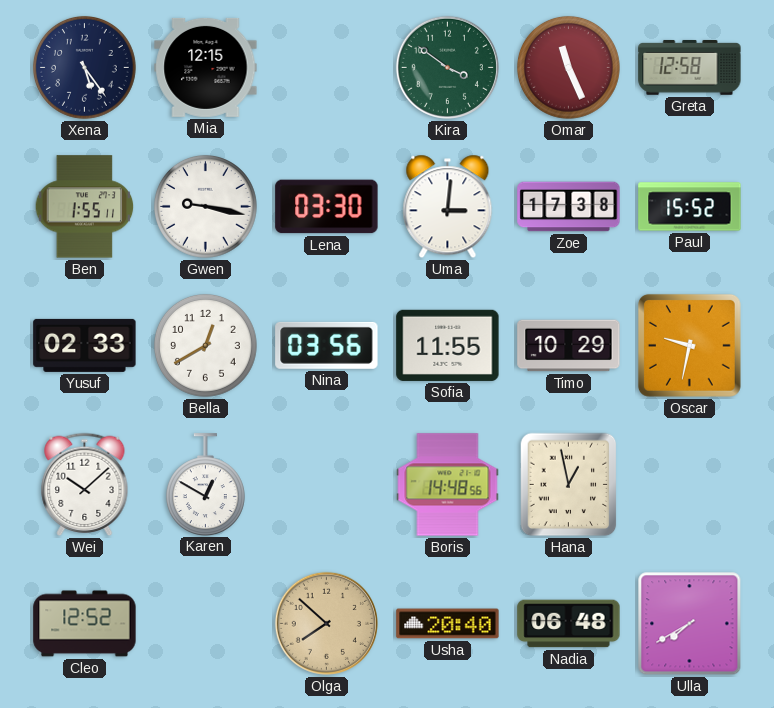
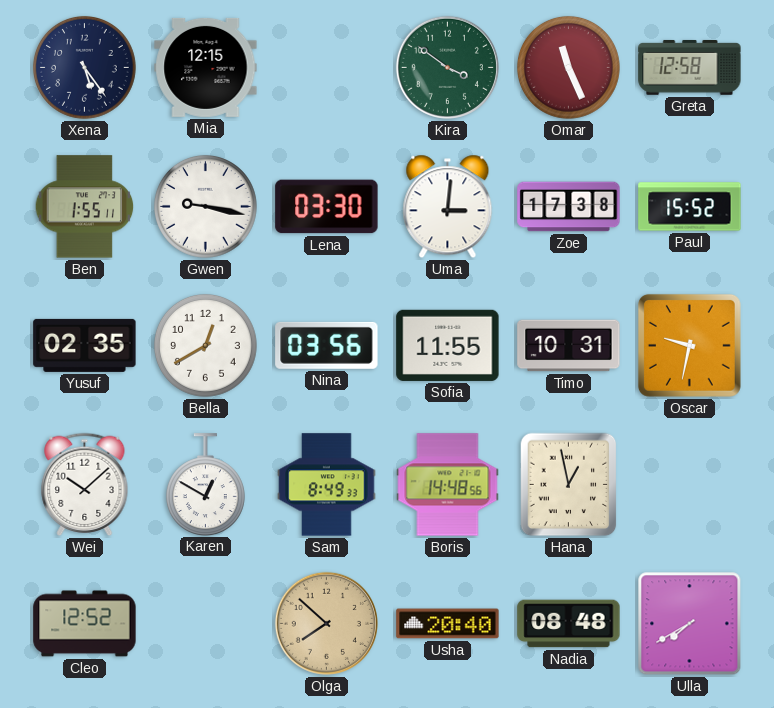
Yusuf: 02:33 -> 02:35 (85, 345)
Timo: 10:29 -> 10:31 (569, 346)
Sam: none -> 8:49 (327, 485)
Nadia: 06:48 -> 08:48 (569, 624)
